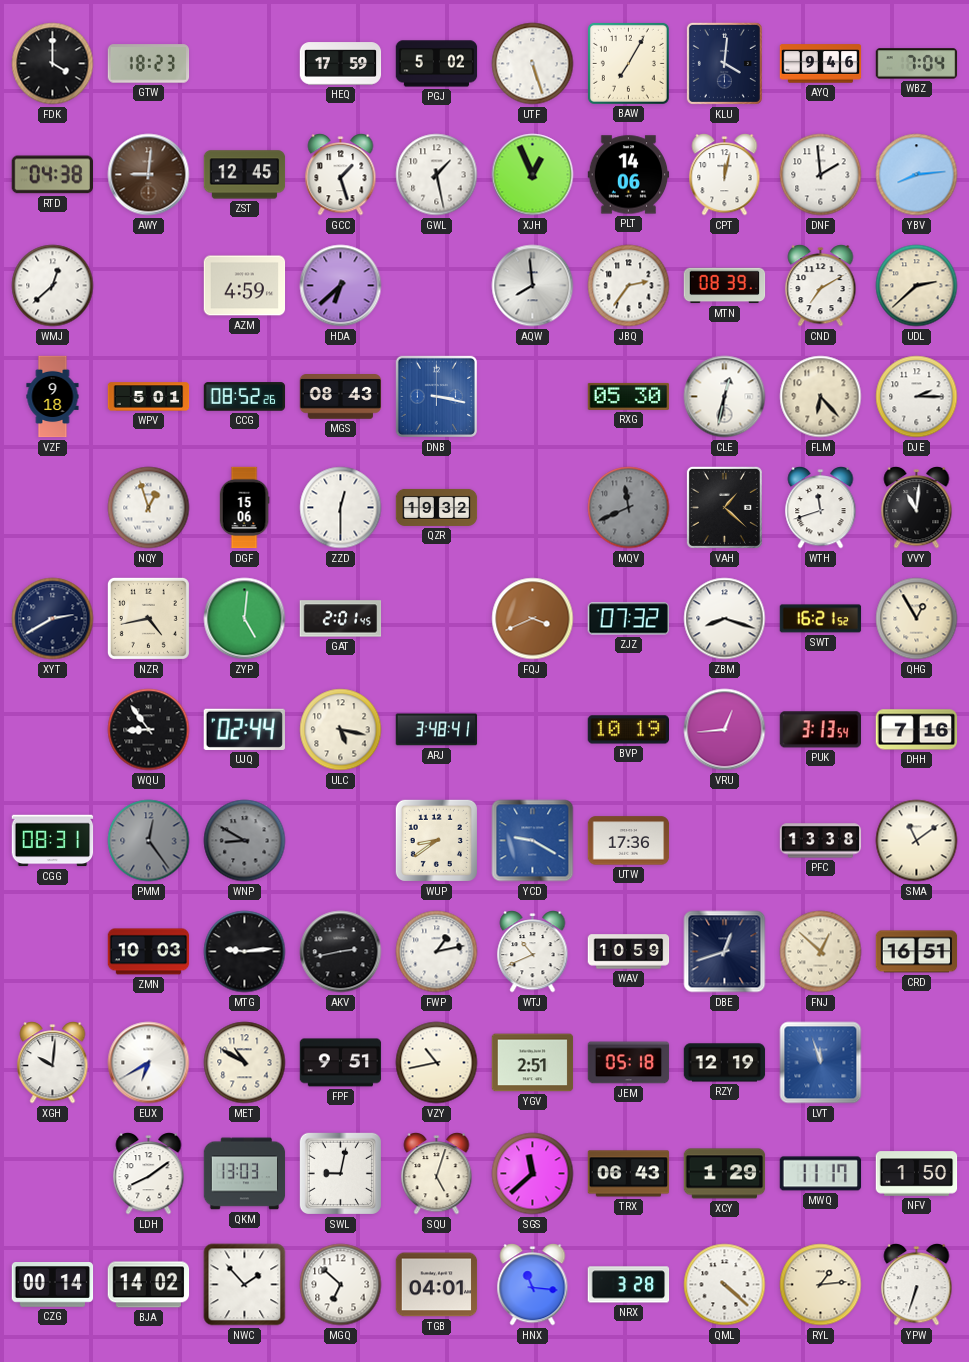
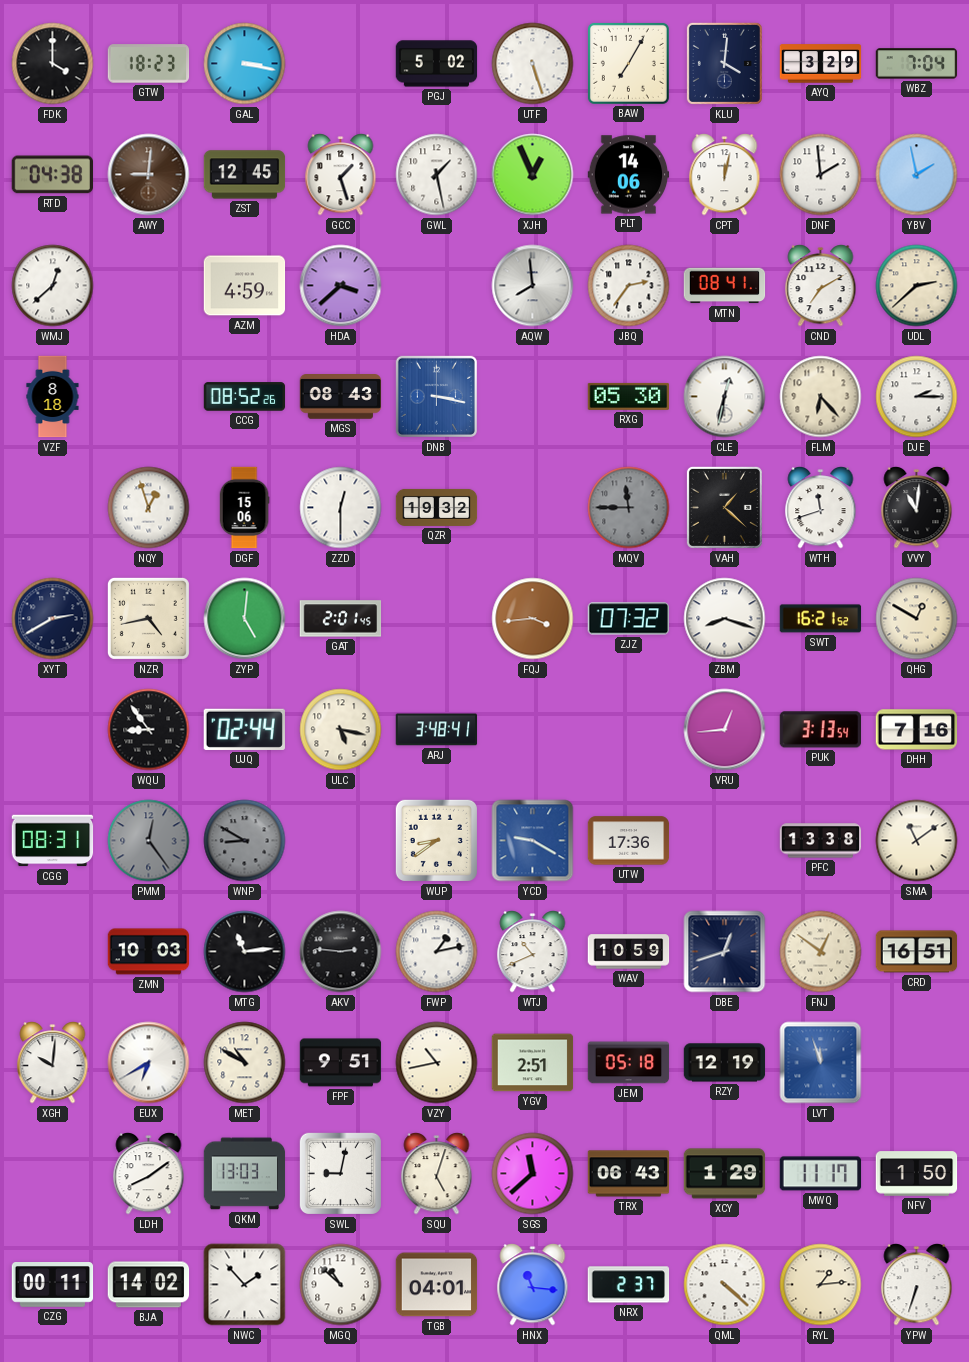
GAL: none -> 3:17 (245, 64)
HEQ: 17:59 -> none (341, 64)
AYQ: 9:46 -> 3:29 (821, 64)
YBV: 8:14 -> 1:58 (917, 175)
HDA: 6:38 -> 3:38 (341, 286)
MTN: 08:39 -> 08:41 (725, 286)
VZF: 9:18 -> 8:18 (53, 397)
WPV: 5:01 -> none (149, 397)
MQV: 11:41 -> 11:45 (629, 508)
FQJ: 3:41 -> 3:44 (533, 619)
QHG: 12:55 -> 12:50 (917, 619)
BVP: 10:19 -> none (628, 730)
MTG: 9:14 -> 11:14 (245, 952)
AKV: 2:43 -> 2:46 (341, 952)
FNJ: 12:52 -> 12:51 (821, 952)
CZG: 00:14 -> 00:11 (53, 1285)
MGQ: 6:52 -> 10:52 (341, 1285)
NRX: 3:28 -> 2:37 (629, 1285)
